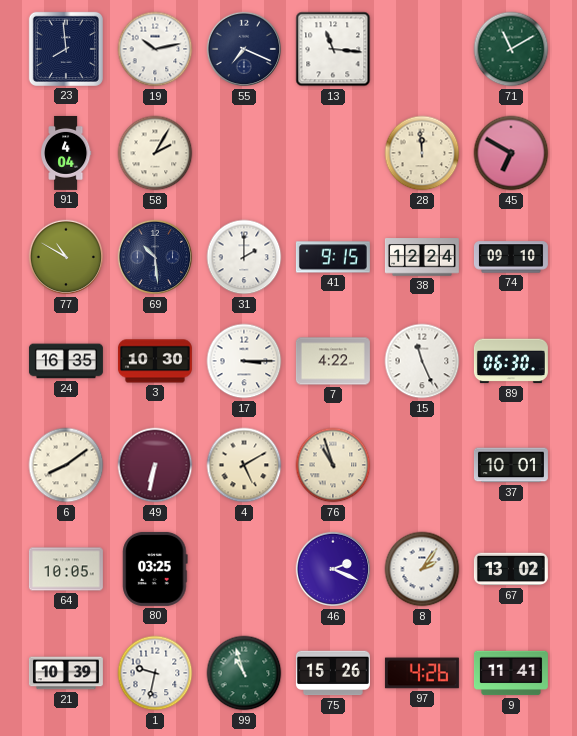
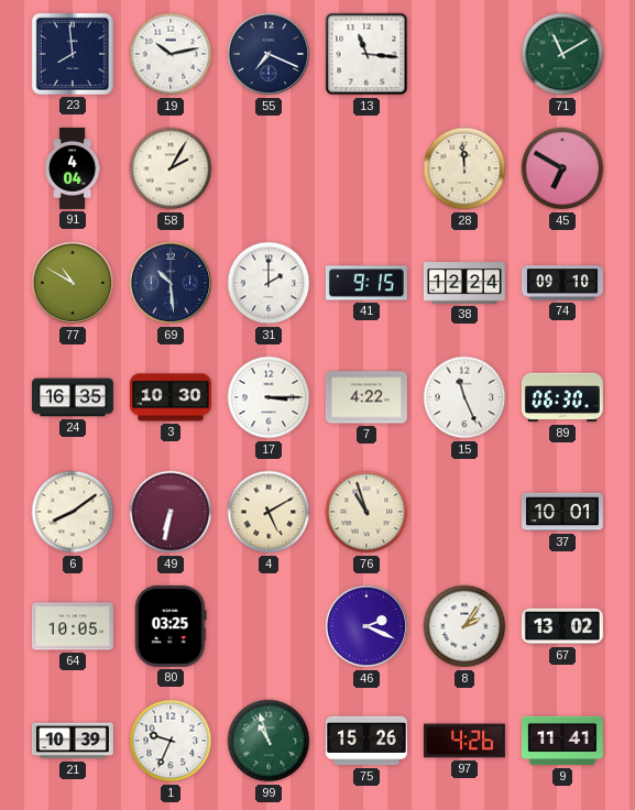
1: 9:32 -> 9:34 (171, 741)
